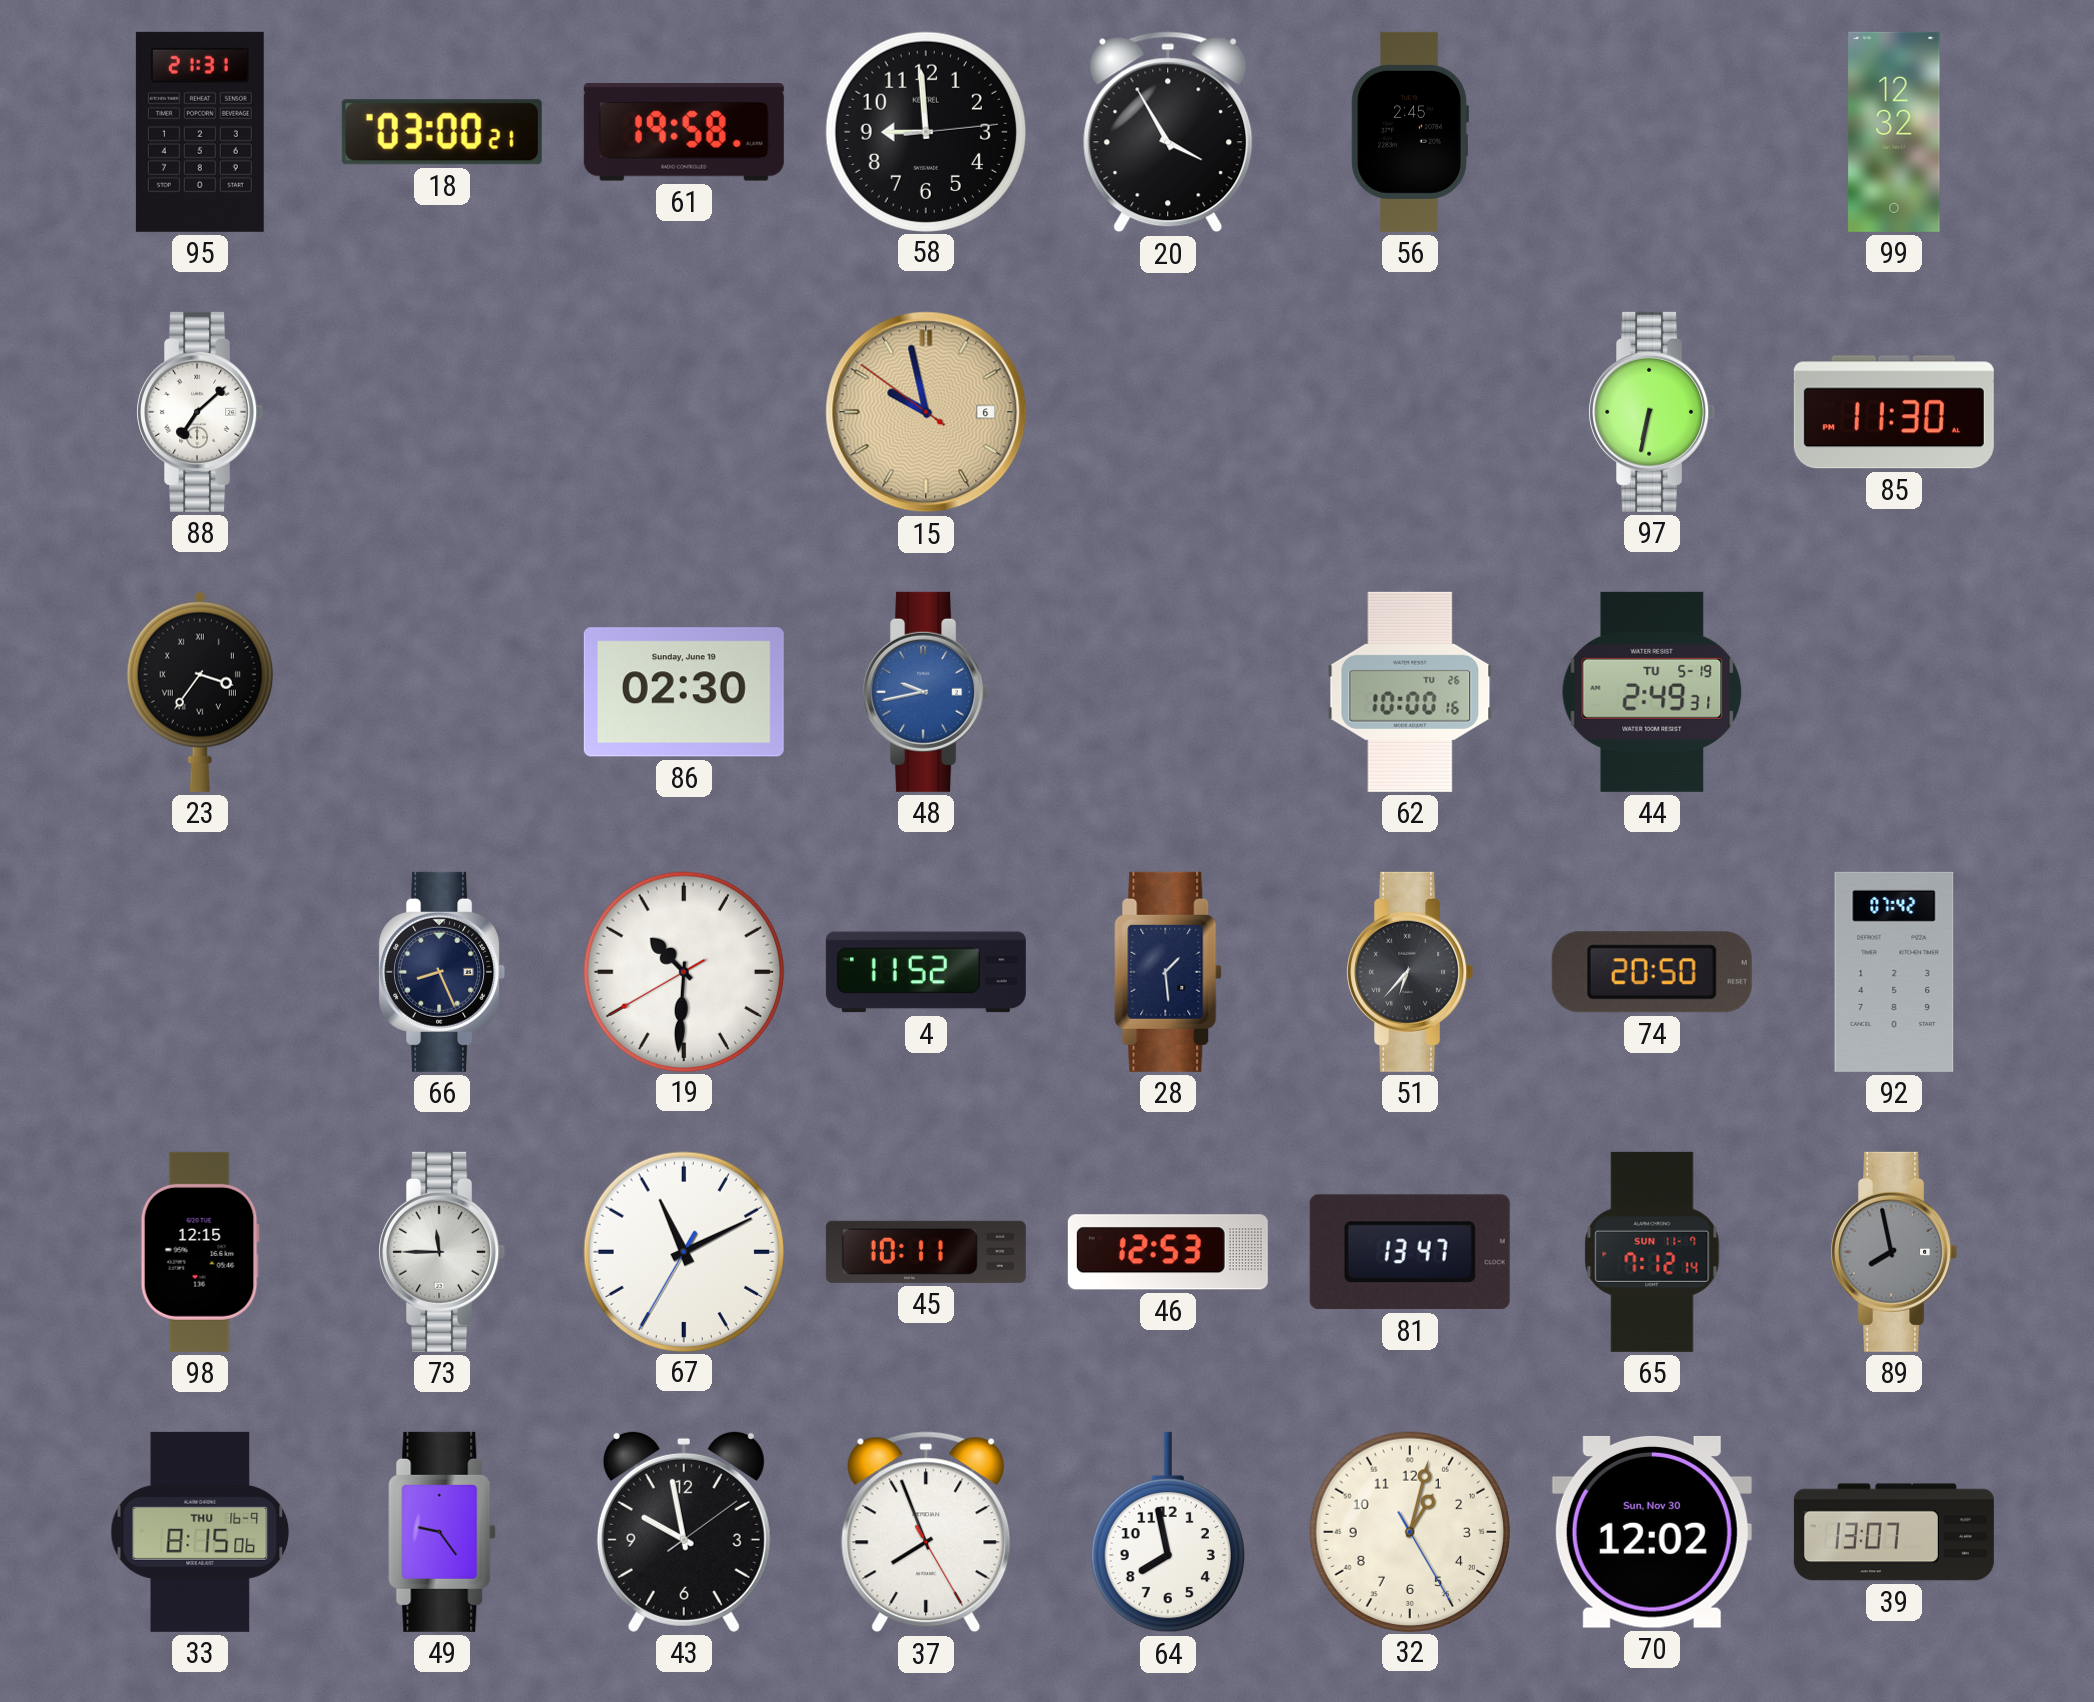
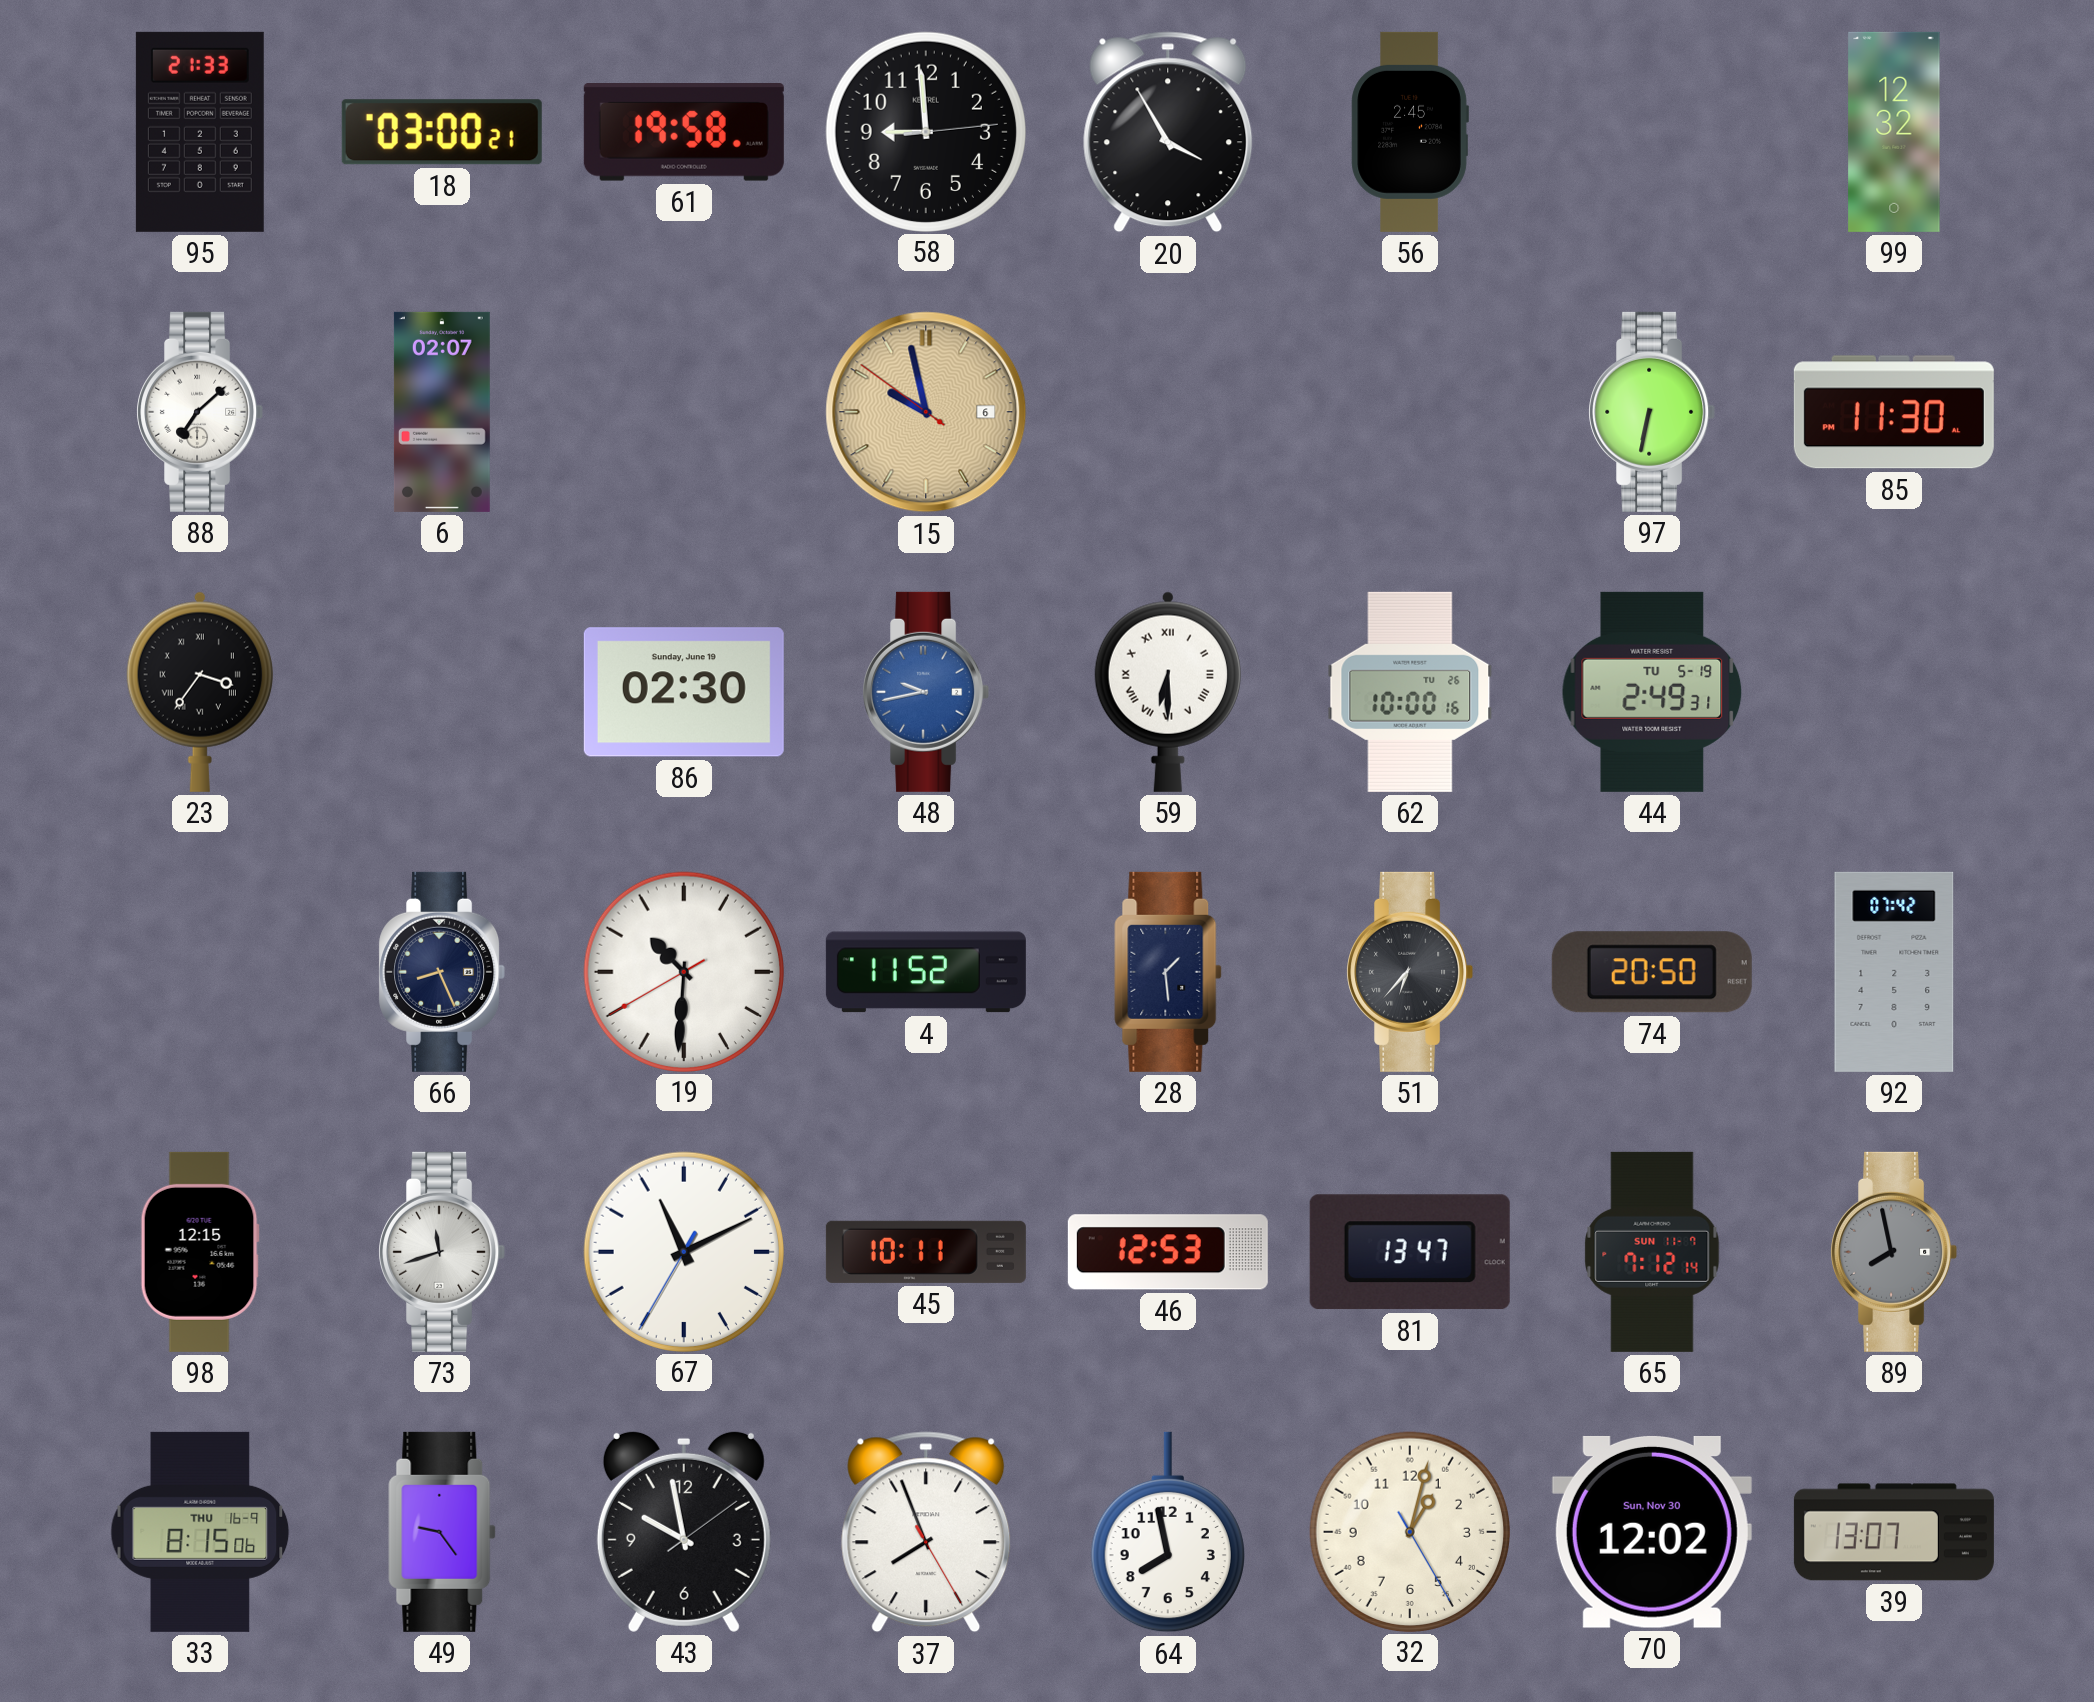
95: 21:31 -> 21:33 (200, 132)
6: none -> 02:07 (442, 412)
59: none -> 6:30 (1168, 692)
73: 11:45 -> 11:42 (442, 1252)
